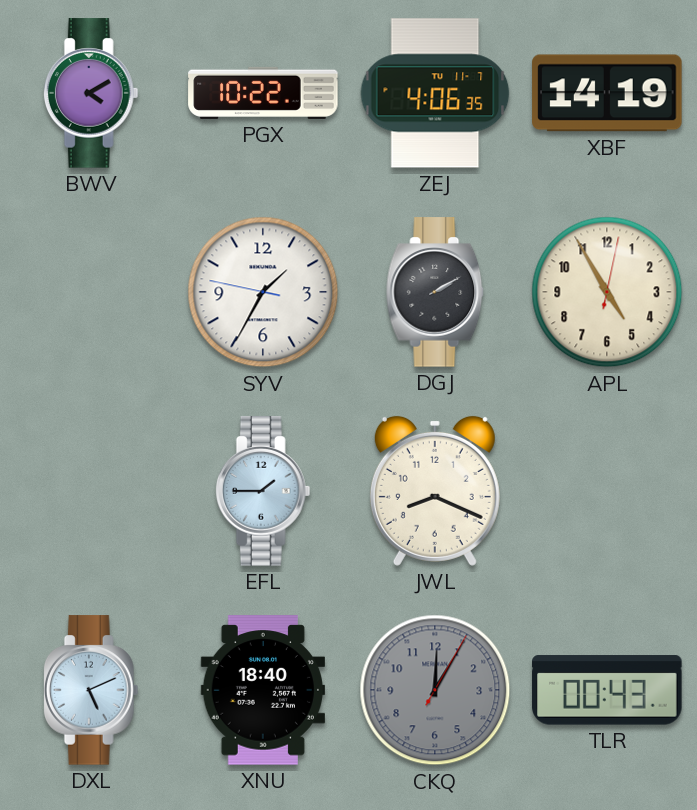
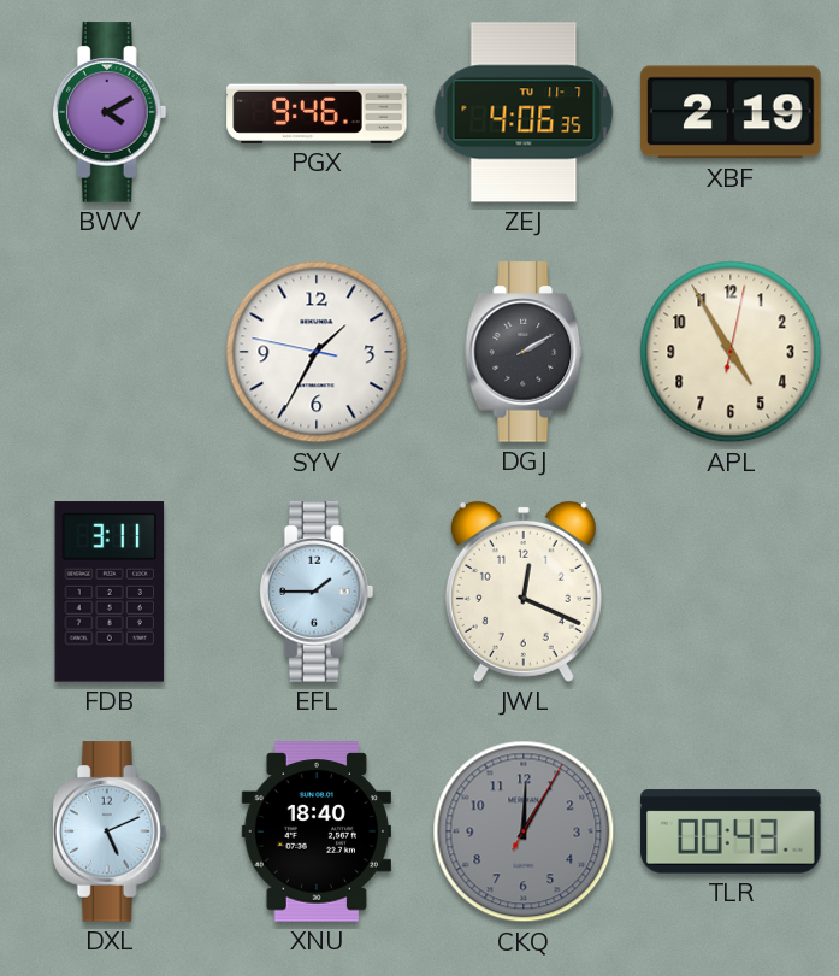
PGX: 10:22 -> 9:46 (317, 112)
XBF: 14:19 -> 2:19 (731, 112)
FDB: none -> 3:11 (110, 592)
JWL: 8:19 -> 12:19 (524, 592)
